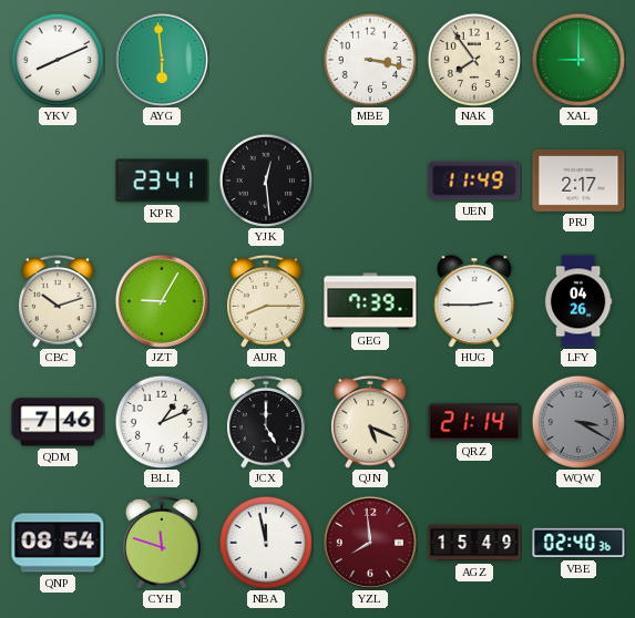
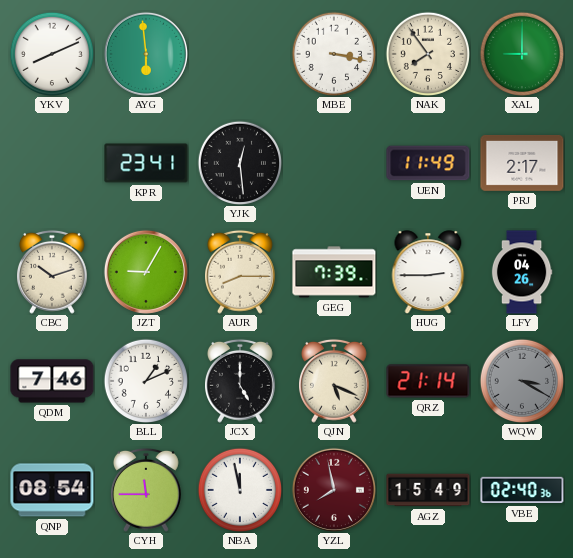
CYH: 11:48 -> 11:45 (147, 490)
YZL: 7:59 -> 7:58 (334, 490)
